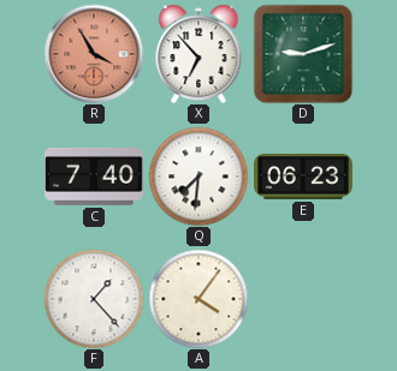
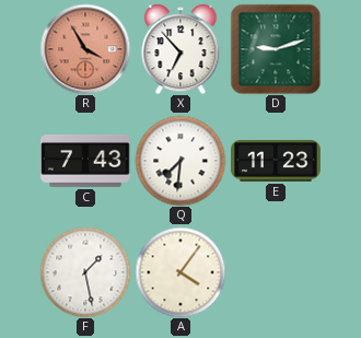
C: 7:40 -> 7:43 (86, 161)
E: 06:23 -> 11:23 (277, 161)
F: 1:23 -> 1:28 (85, 272)
